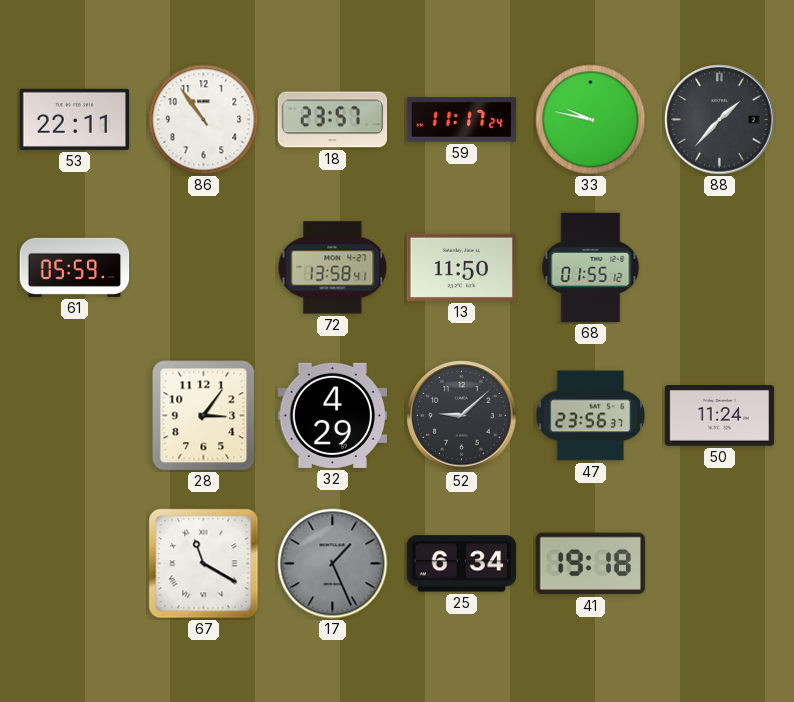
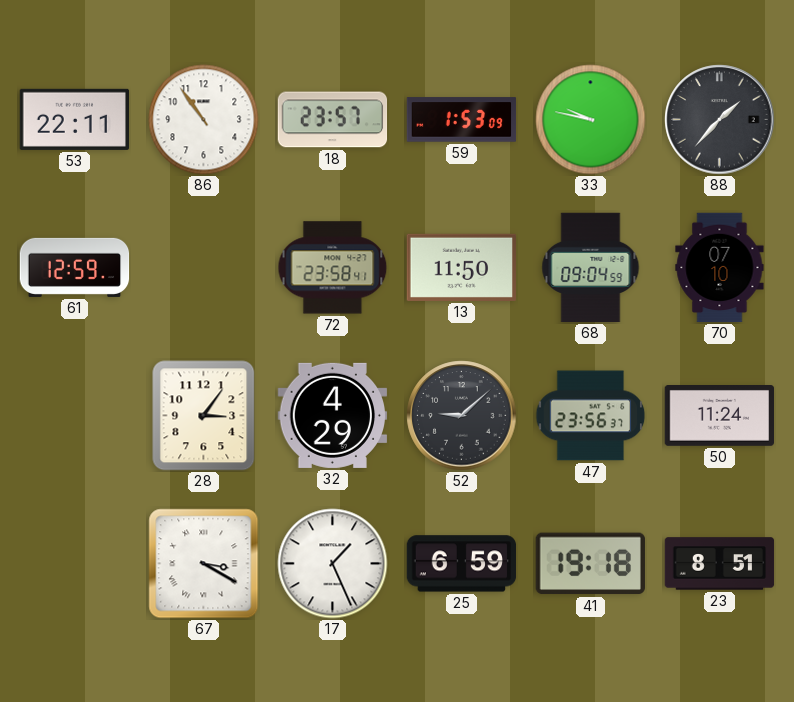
59: 11:17 -> 1:53 (462, 120)
61: 05:59 -> 12:59 (75, 267)
72: 13:58 -> 23:58 (333, 268)
68: 01:55 -> 09:04 (591, 268)
70: none -> 07:10 (720, 268)
67: 11:20 -> 3:20 (204, 564)
17 dial: grey -> white (333, 564)
25: 6:34 -> 6:59 (462, 564)
23: none -> 8:51 (720, 564)
